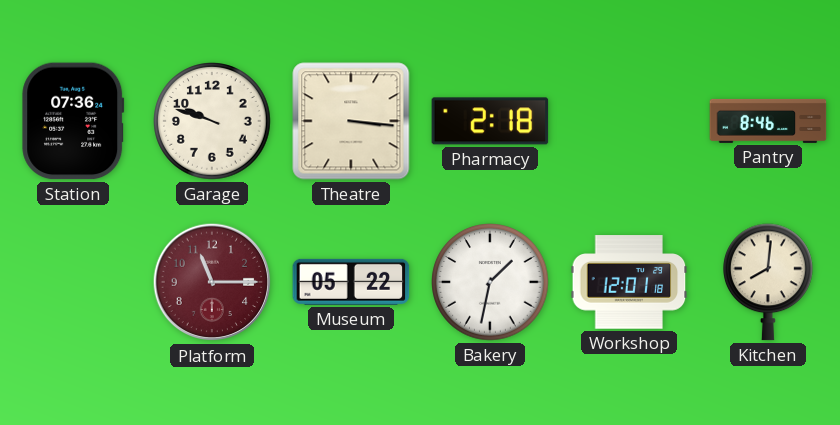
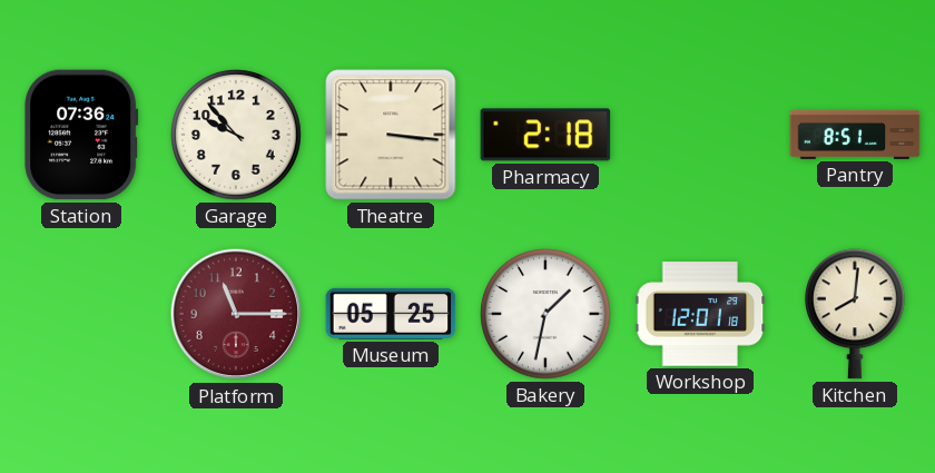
Garage: 9:48 -> 9:53 (236, 135)
Pantry: 8:46 -> 8:51 (855, 135)
Museum: 05:22 -> 05:25 (391, 314)
